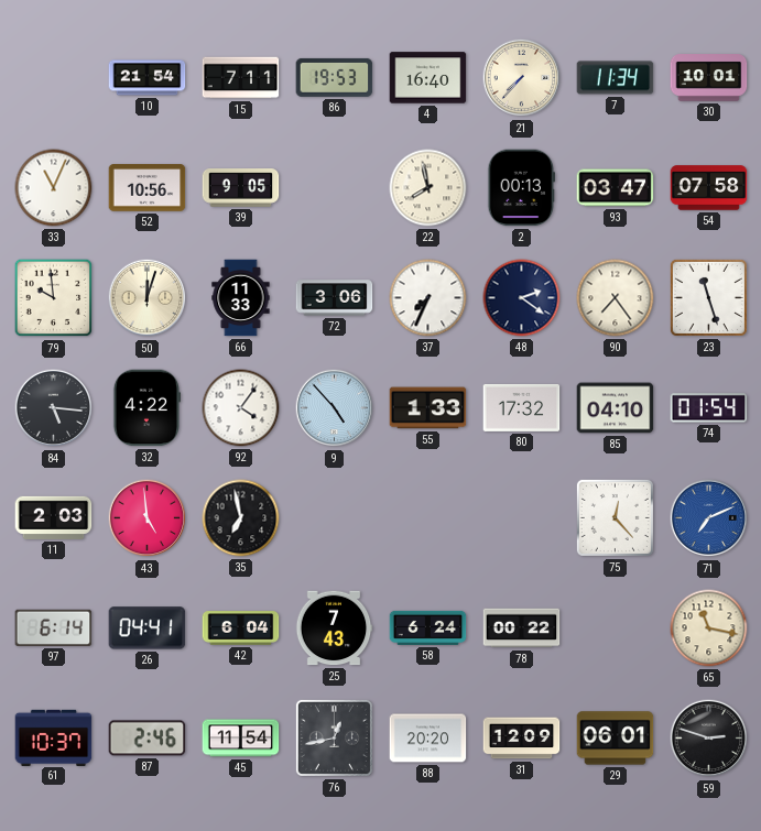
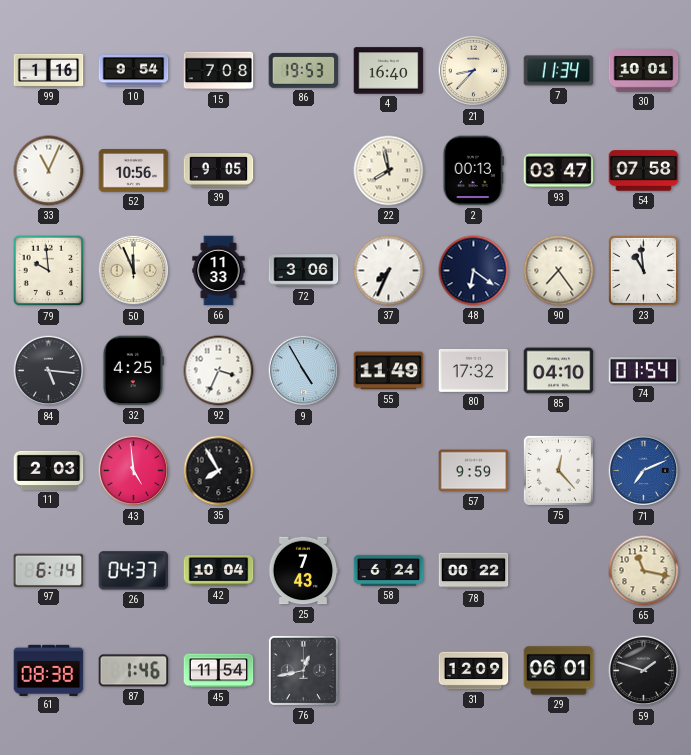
99: none -> 1:16 (49, 70)
10: 21:54 -> 9:54 (134, 71)
15: 7:11 -> 7:08 (219, 71)
21: 7:37 -> 8:37 (474, 71)
50: 12:03 -> 11:56 (134, 271)
48: 2:21 -> 6:21 (474, 271)
23: 11:27 -> 10:59 (643, 270)
32: 4:22 -> 4:25 (132, 371)
92: 4:06 -> 3:34 (219, 371)
9: 4:53 -> 4:55 (304, 371)
55: 1:33 -> 11:49 (389, 371)
35: 6:58 -> 7:55 (219, 471)
57: none -> 9:59 (474, 471)
26: 04:41 -> 04:37 (134, 571)
42: 6:04 -> 10:04 (219, 571)
61: 10:37 -> 08:38 (49, 670)
87: 2:46 -> 1:46 (134, 671)
88: 20:20 -> none (428, 739)
59: 2:48 -> 1:48 (644, 671)
